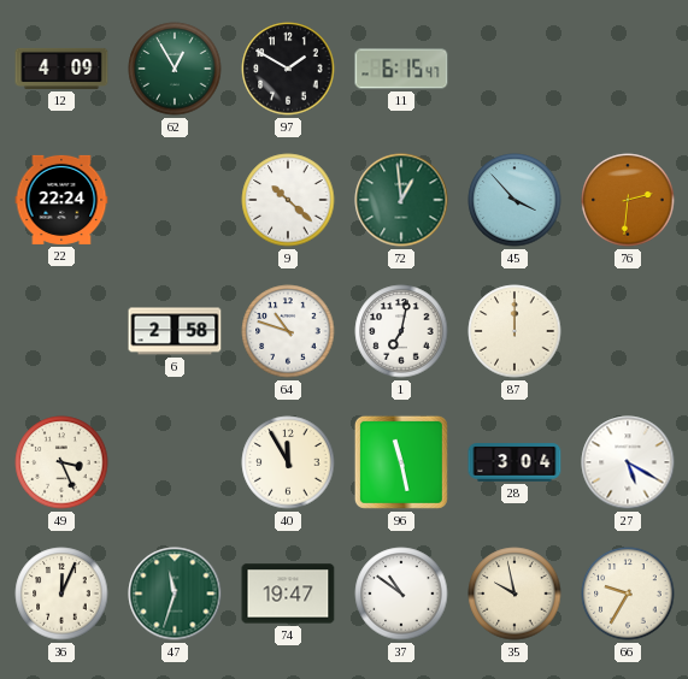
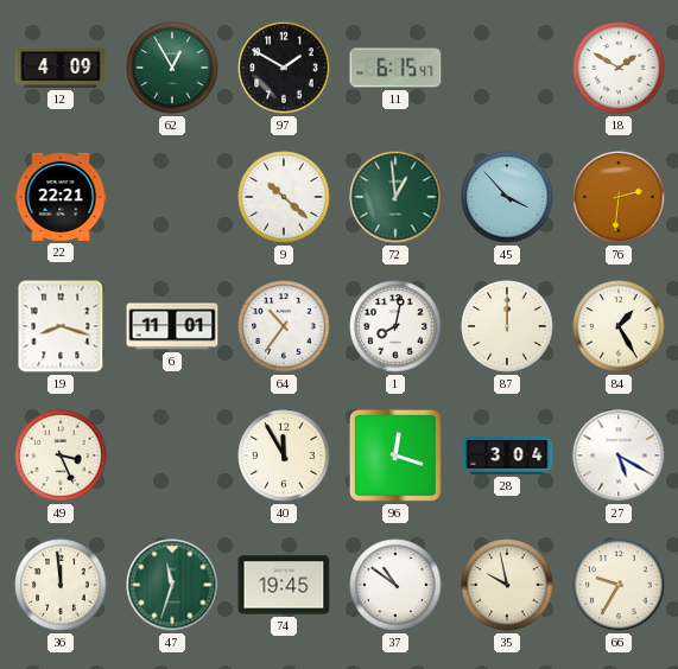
18: none -> 1:50 (619, 68)
22: 22:24 -> 22:21 (61, 197)
19: none -> 8:18 (61, 326)
6: 2:58 -> 11:01 (172, 326)
64: 10:48 -> 10:36 (284, 326)
1: 7:02 -> 8:02 (395, 326)
84: none -> 1:25 (619, 326)
96: 11:28 -> 12:18 (395, 455)
36: 12:04 -> 11:59 (61, 585)
74: 19:47 -> 19:45 (284, 585)
